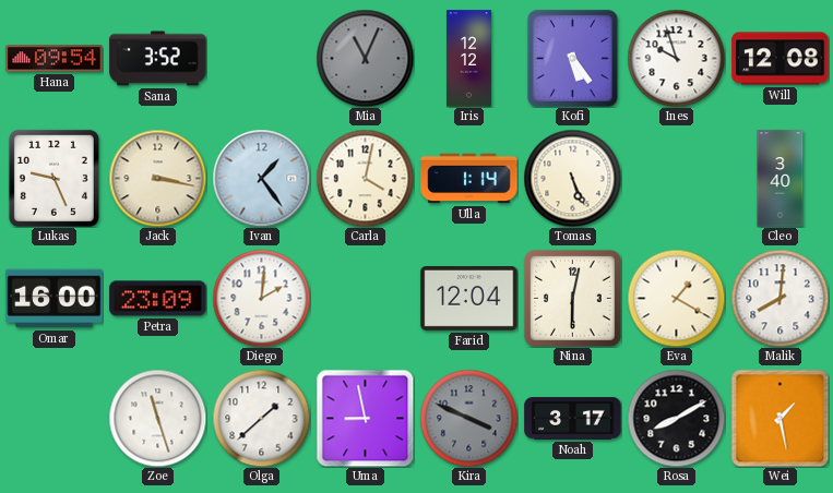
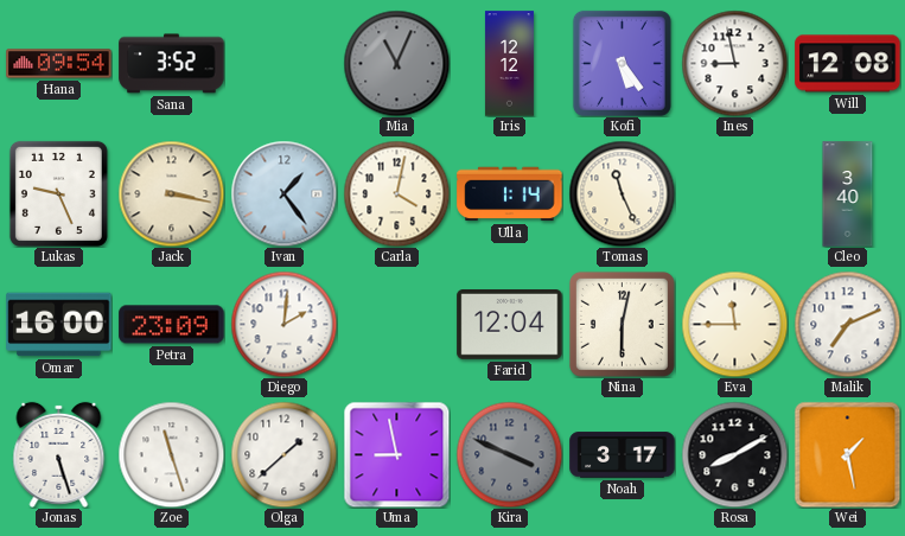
Ines: 9:57 -> 8:58 (734, 63)
Tomas: 5:26 -> 11:26 (622, 193)
Eva: 1:20 -> 11:45 (734, 324)
Malik: 8:01 -> 7:11 (847, 324)
Jonas: none -> 5:27 (59, 454)
